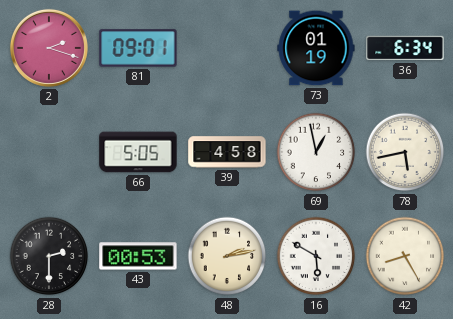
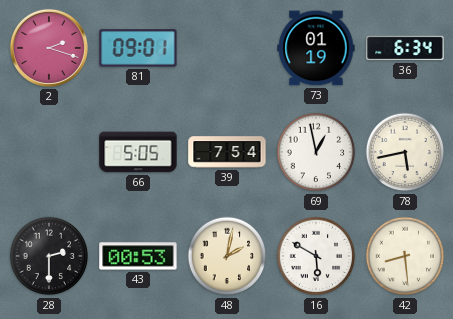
39: 4:58 -> 7:54 (227, 152)
48: 2:13 -> 2:02 (227, 256)
42: 8:25 -> 8:29 (405, 256)
